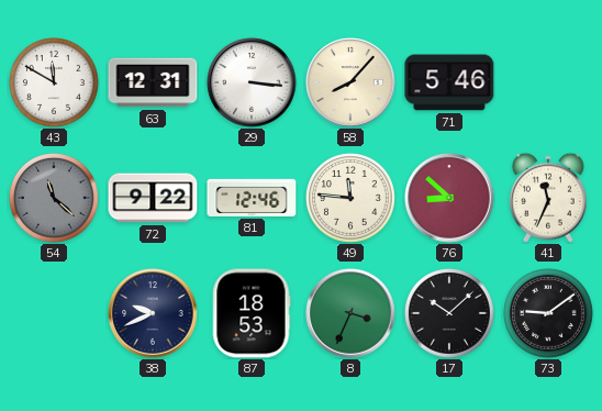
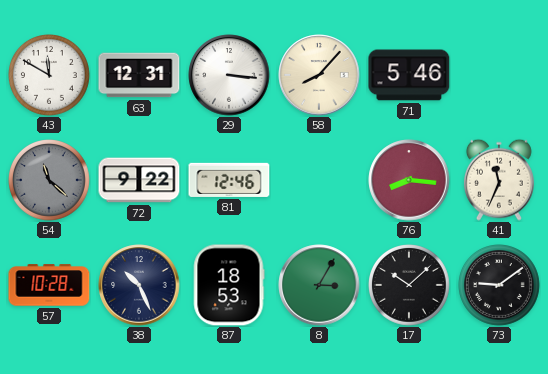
49: 11:46 -> none (352, 199)
76: 8:52 -> 8:16 (409, 180)
57: none -> 10:28 (49, 285)
38: 9:41 -> 10:26 (139, 285)
8: 3:34 -> 3:05 (319, 285)
